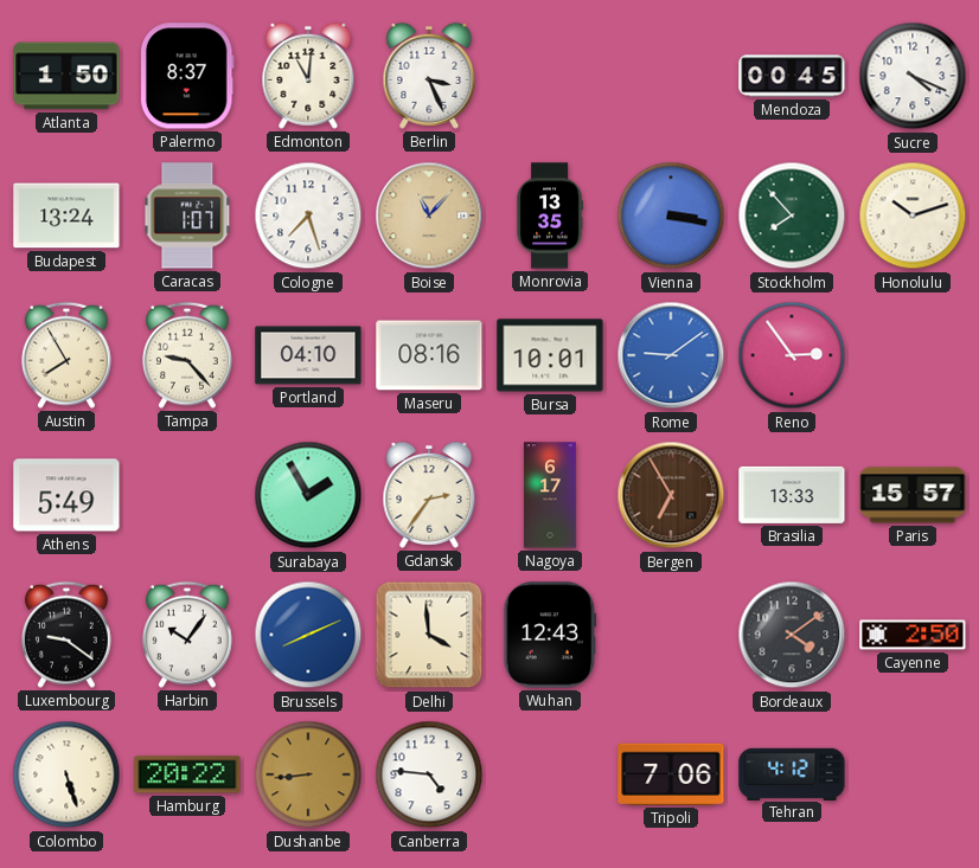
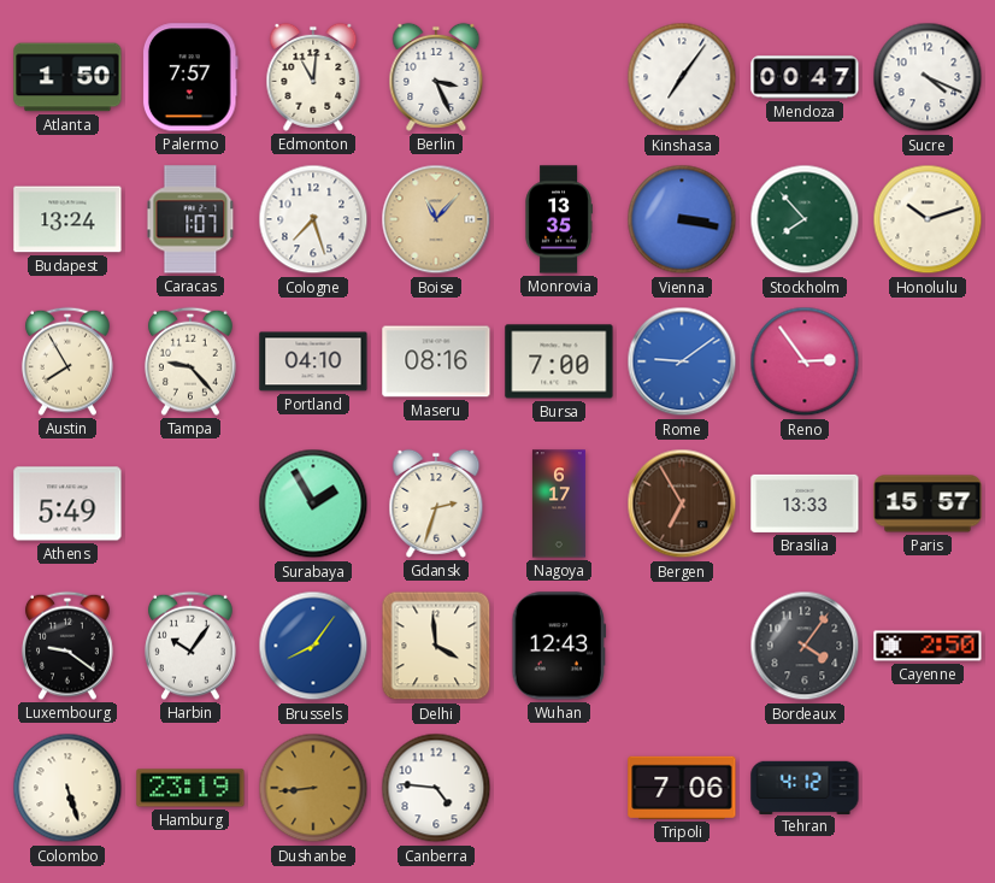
Palermo: 8:37 -> 7:57 (190, 77)
Kinshasa: none -> 7:06 (682, 77)
Mendoza: 00:45 -> 00:47 (805, 77)
Bursa: 10:01 -> 7:00 (559, 361)
Gdansk: 2:36 -> 2:33 (436, 504)
Brussels: 8:11 -> 8:06 (313, 646)
Bordeaux: 4:09 -> 4:06 (805, 646)
Hamburg: 20:22 -> 23:19 (190, 788)
